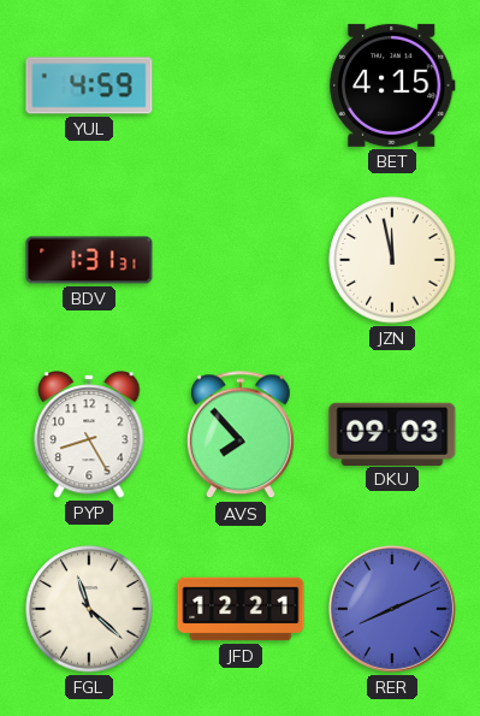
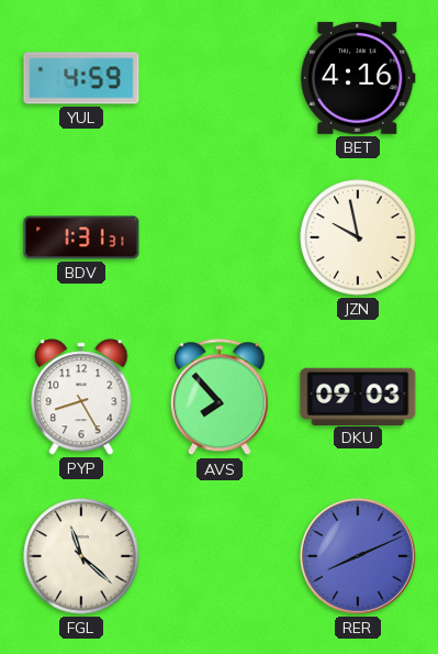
BET: 4:15 -> 4:16 (358, 78)
JZN: 11:58 -> 9:58 (358, 237)
JFD: 12:21 -> none (241, 609)
